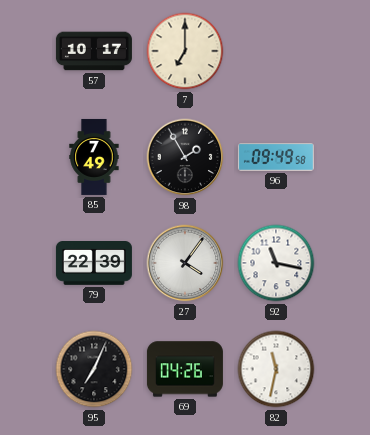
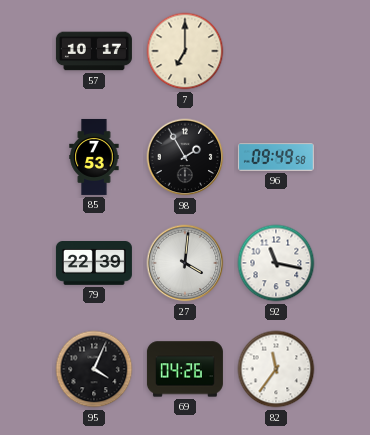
85: 7:49 -> 7:53 (94, 157)
27: 4:06 -> 4:01 (185, 263)
95: 7:04 -> 4:04 (94, 369)
82: 11:32 -> 11:36 (276, 369)
